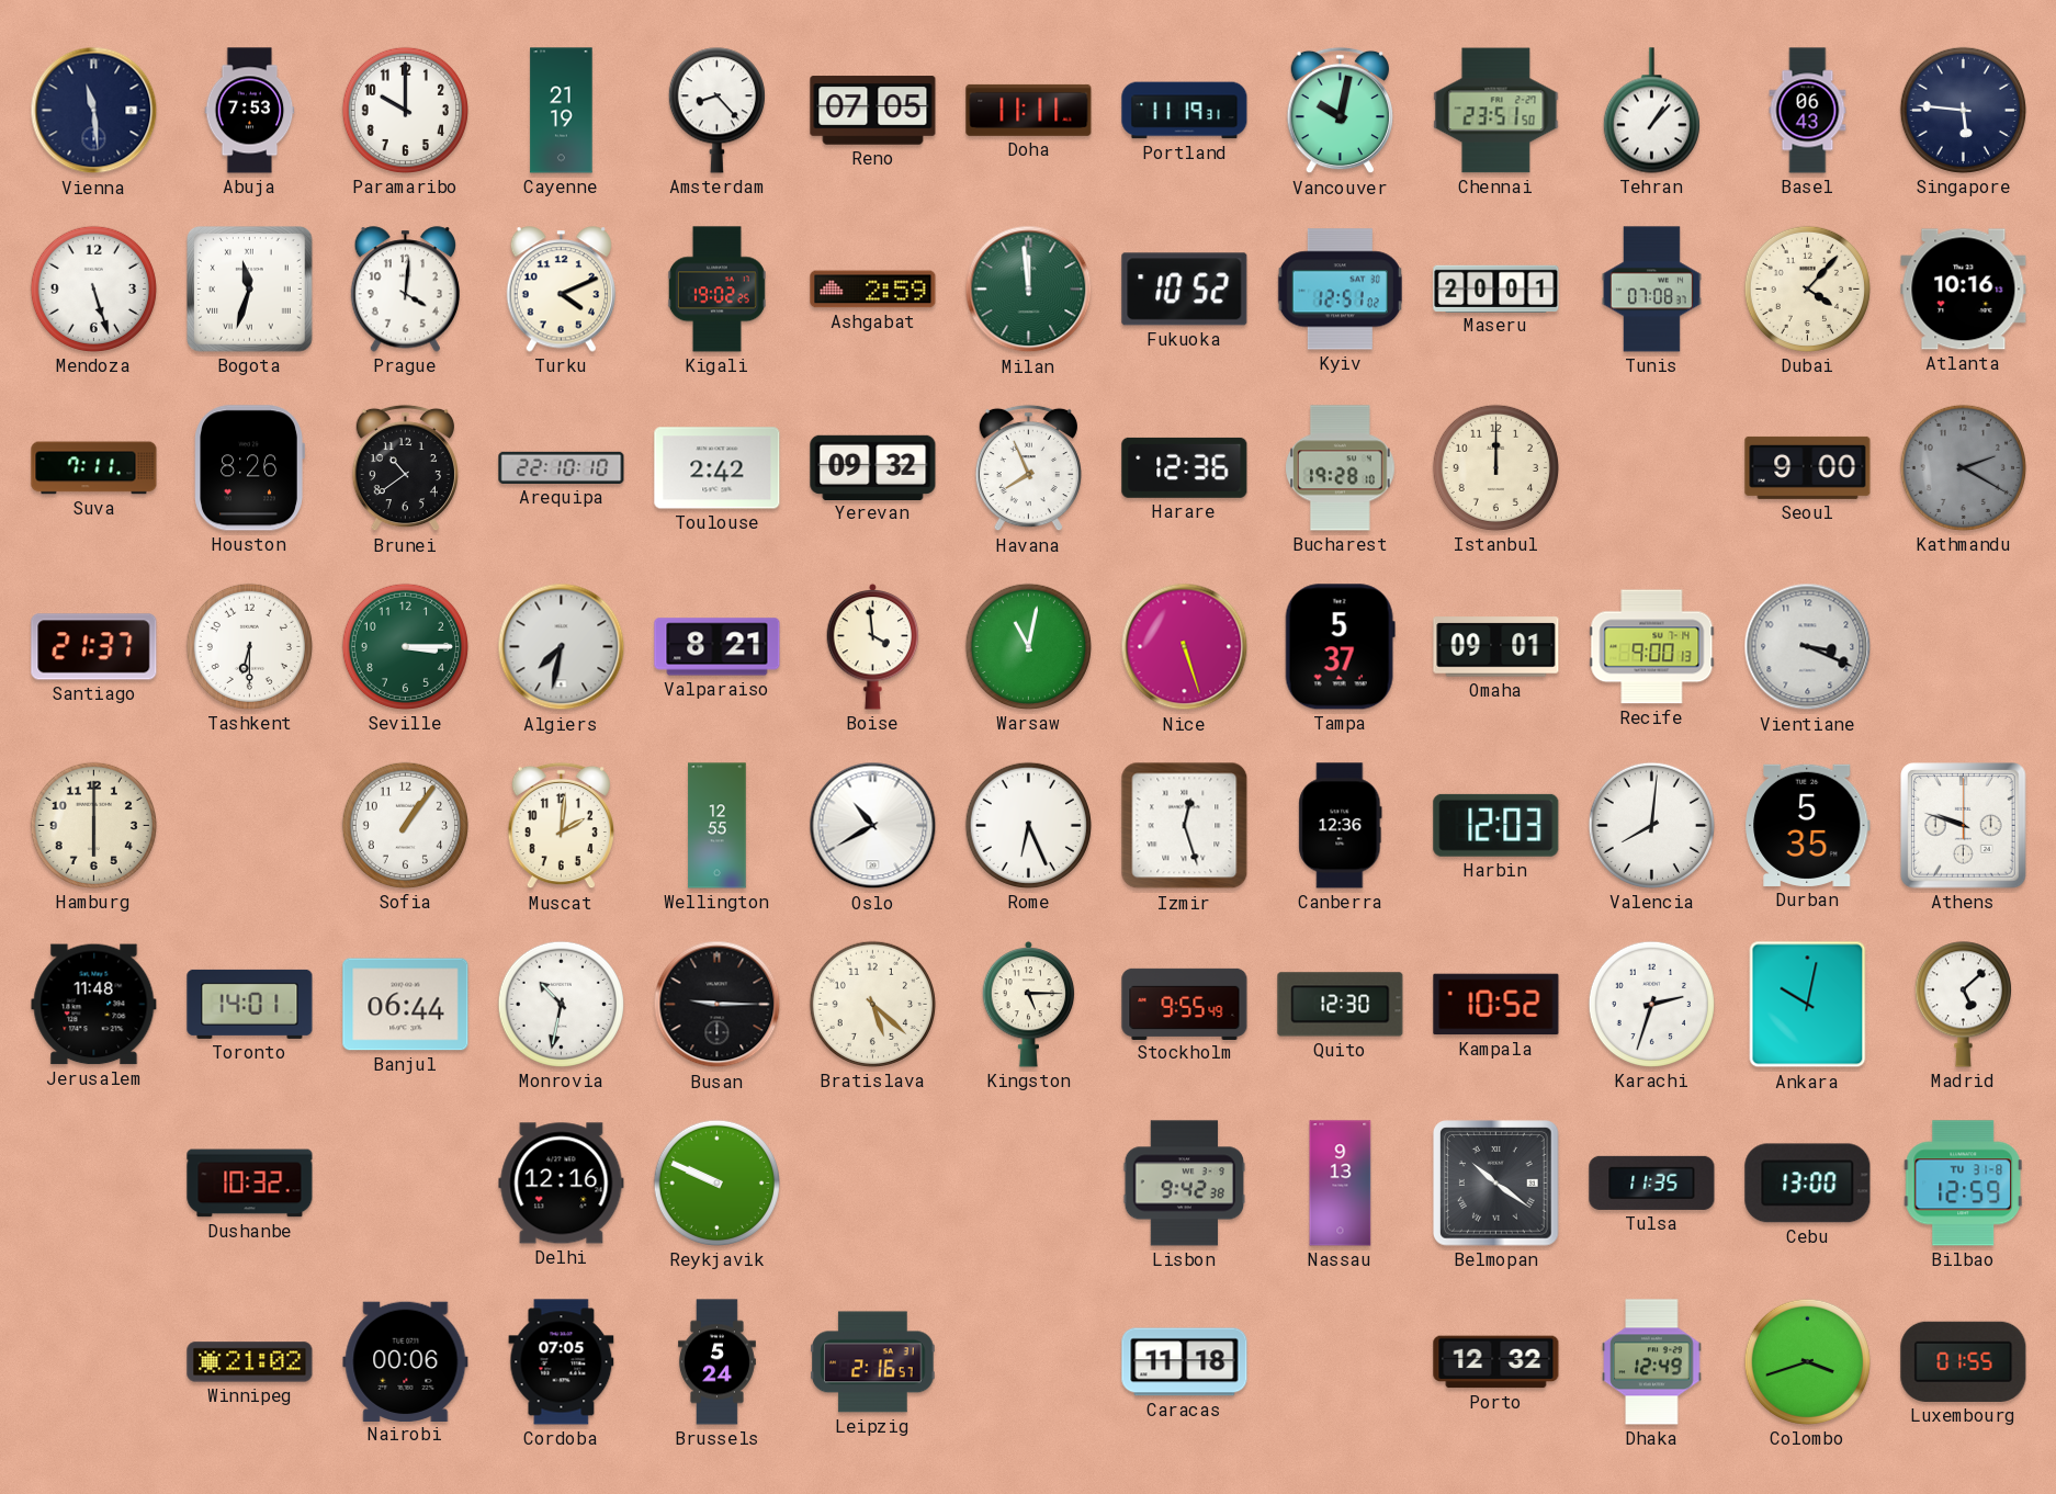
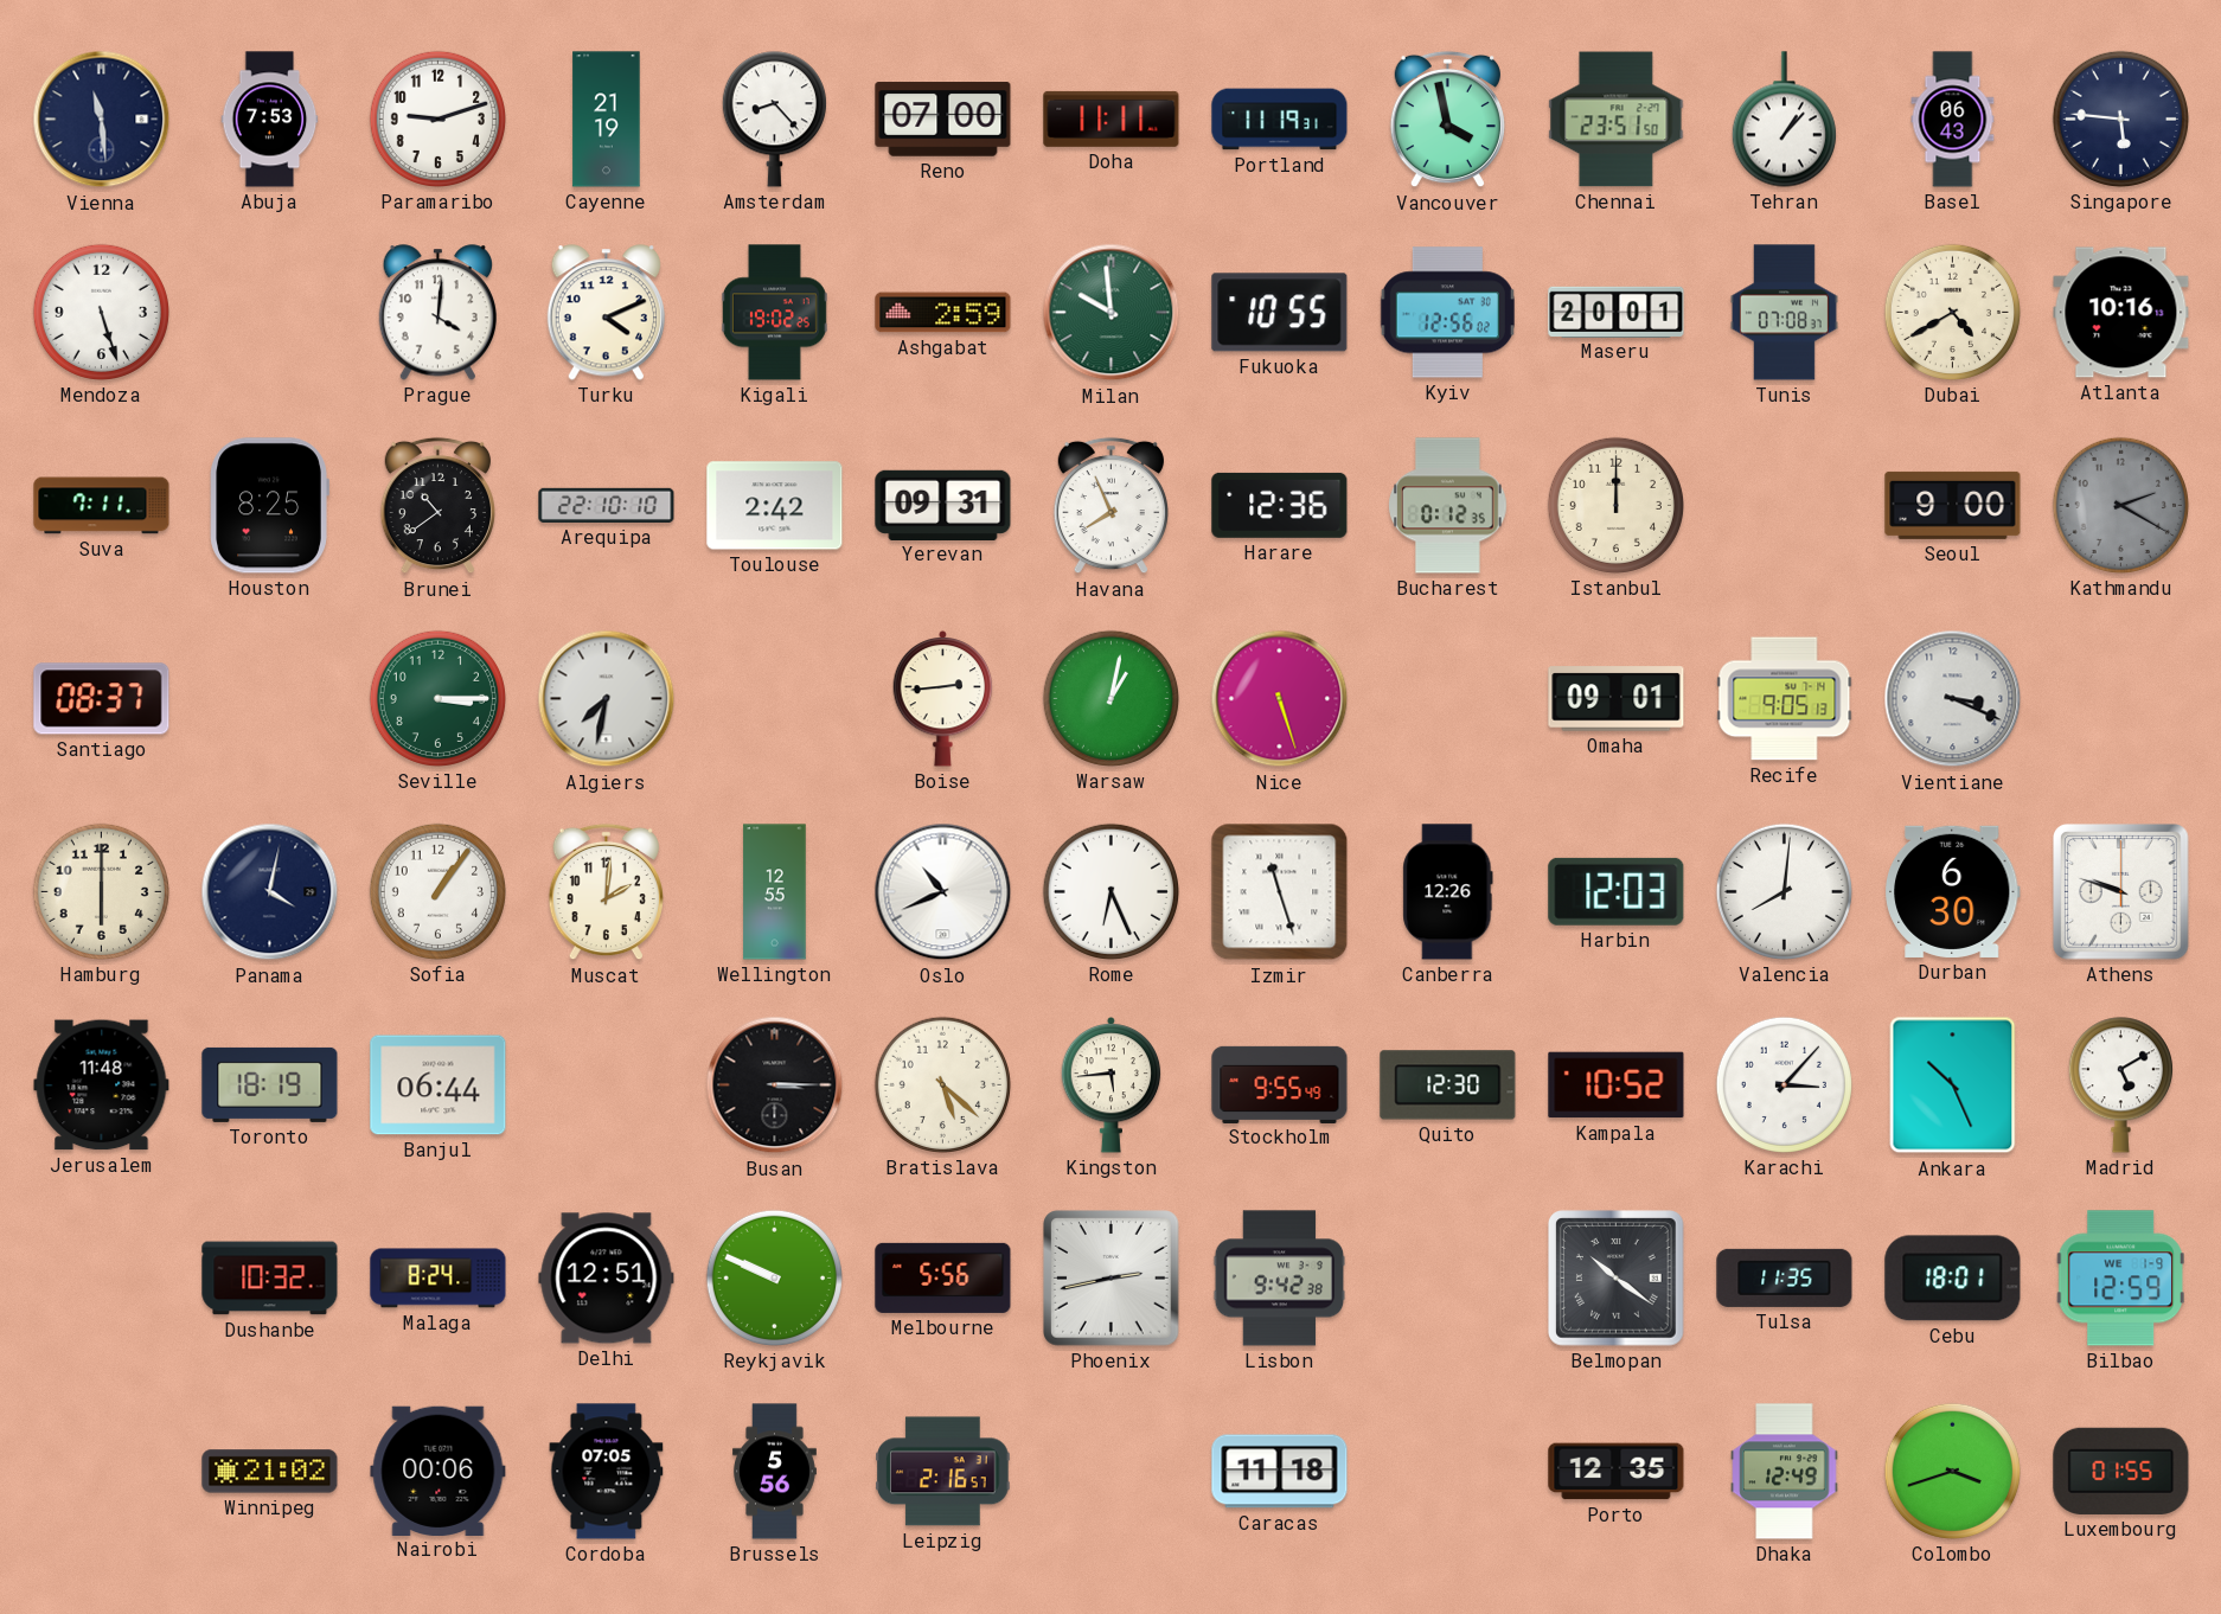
Paramaribo: 10:00 -> 9:12 (437, 119)
Reno: 07:05 -> 07:00 (943, 120)
Vancouver: 10:02 -> 3:58 (1447, 120)
Bogota: 11:33 -> none (250, 290)
Milan: 11:59 -> 9:59 (1112, 313)
Fukuoka: 10:52 -> 10:55 (1280, 313)
Kyiv: 12:51 -> 12:56 (1447, 313)
Dubai: 4:07 -> 4:40 (1952, 312)
Houston: 8:26 -> 8:25 (269, 506)
Yerevan: 09:32 -> 09:31 (943, 505)
Bucharest: 19:28 -> 0:12 (1448, 506)
Santiago: 21:37 -> 08:37 (102, 699)
Tashkent: 6:30 -> none (249, 646)
Valparaiso: 8:21 -> none (718, 647)
Boise: 3:59 -> 2:44 (943, 698)
Warsaw: 11:02 -> 1:02 (1110, 698)
Tampa: 5:37 -> none (1340, 647)
Recife: 9:00 -> 9:05 (1785, 699)
Panama: none -> 4:02 (270, 892)
Oslo: 10:40 -> 10:41 (943, 892)
Izmir: 12:27 -> 11:27 (1280, 892)
Canberra: 12:36 -> 12:26 (1448, 892)
Durban: 5:35 -> 6:30 (1953, 891)
Toronto: 14:01 -> 18:19 (270, 1084)
Monrovia: 10:32 -> none (561, 1004)
Busan: 9:15 -> 3:15 (775, 1085)
Kingston: 5:15 -> 5:44 (1112, 1084)
Karachi: 2:33 -> 3:07 (1784, 1084)
Ankara: 10:02 -> 10:26 (1953, 1085)
Madrid: 5:08 -> 5:10 (2120, 1085)
Malaga: none -> 8:24 (439, 1279)
Delhi: 12:16 -> 12:51 (607, 1279)
Melbourne: none -> 5:56 (943, 1277)
Phoenix: none -> 2:43 (1112, 1279)
Nassau: 9:13 -> none (1341, 1184)
Cebu: 13:00 -> 18:01 (1953, 1279)
Bilbao date: TU 31-8 -> WE 1-9 (2120, 1279)
Brussels: 5:24 -> 5:56 (775, 1472)
Porto: 12:32 -> 12:35 (1617, 1472)
